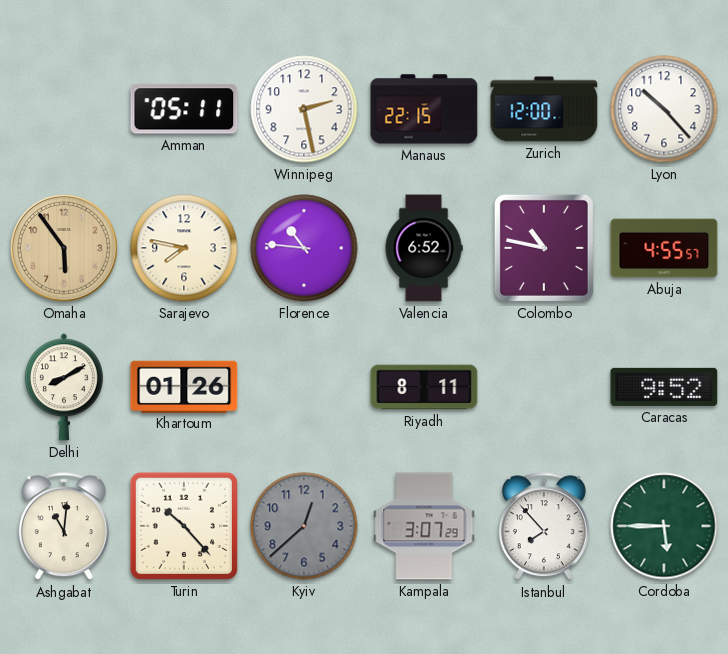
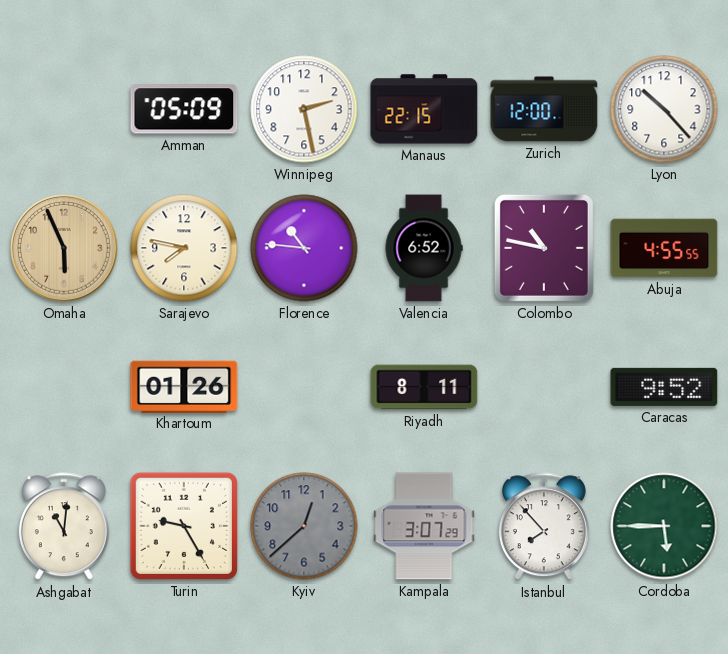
Amman: 05:11 -> 05:09 (184, 109)
Omaha: 5:54 -> 5:56 (65, 249)
Abuja: 4:55:57 -> 4:55:55 (664, 248)
Delhi: 8:10 -> none (64, 387)
Turin: 10:23 -> 9:25 (184, 526)
